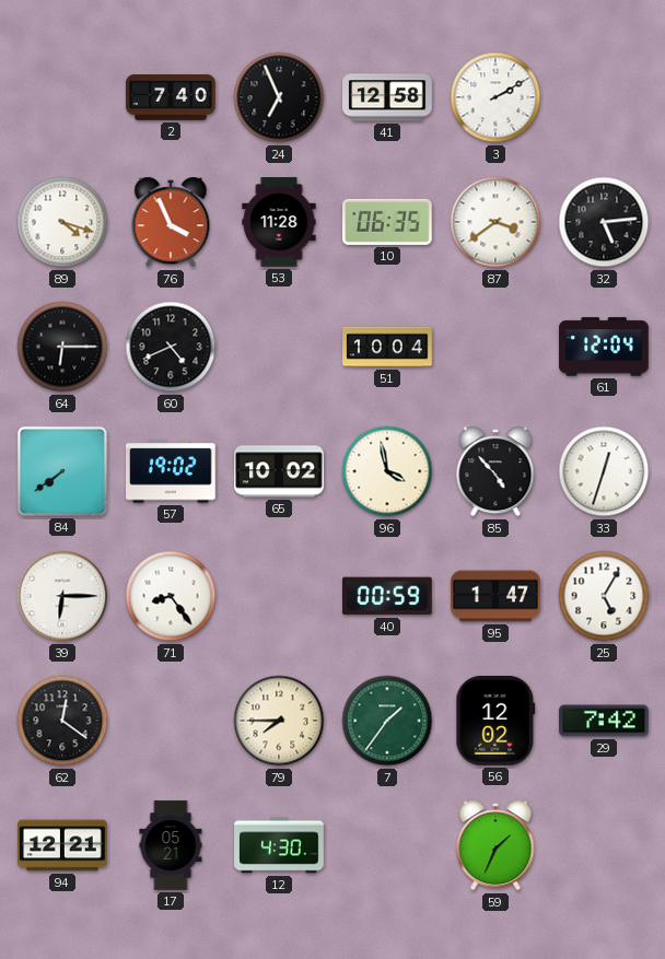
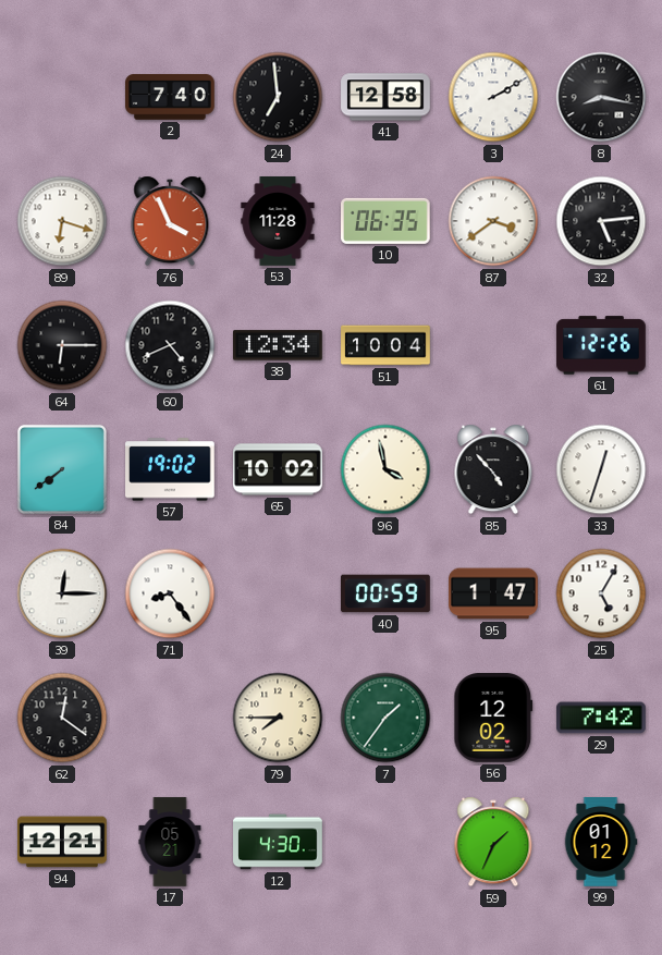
24: 6:56 -> 6:59 (278, 97)
8: none -> 8:17 (601, 97)
89: 4:18 -> 6:18 (62, 221)
38: none -> 12:34 (279, 345)
61: 12:04 -> 12:26 (601, 345)
39: 6:15 -> 12:15 (62, 593)
99: none -> 01:12 (601, 842)
